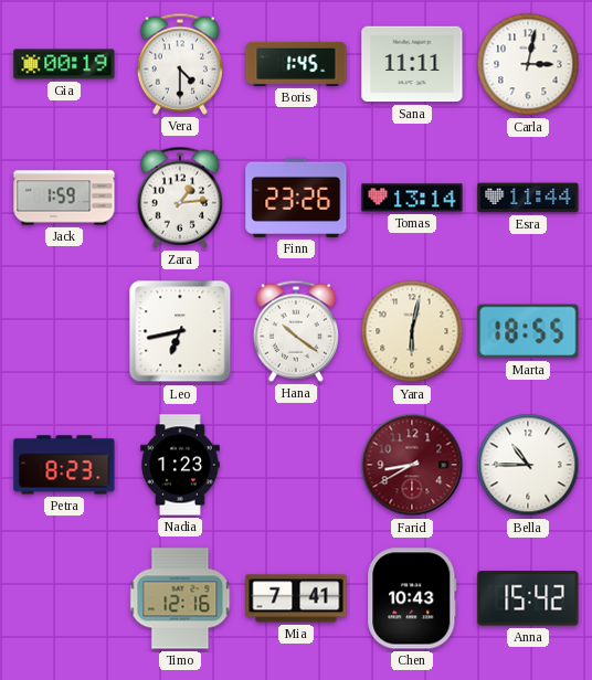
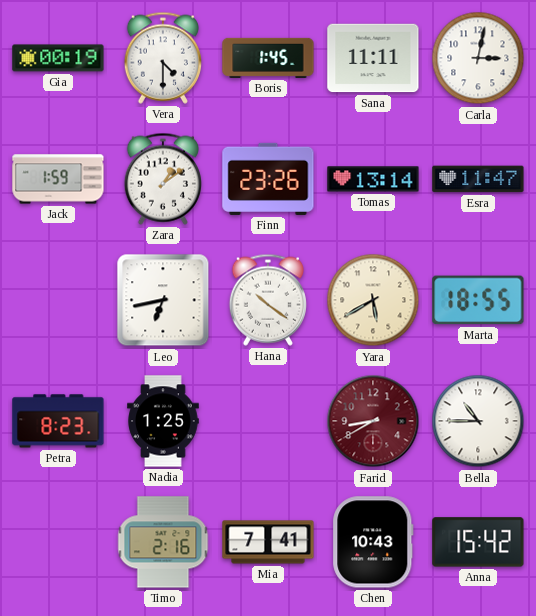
Zara: 1:14 -> 1:09 (163, 179)
Esra: 11:44 -> 11:47 (478, 179)
Yara: 6:02 -> 5:40 (373, 300)
Nadia: 1:23 -> 1:25 (163, 421)
Timo: 12:16 -> 2:16 (163, 542)
